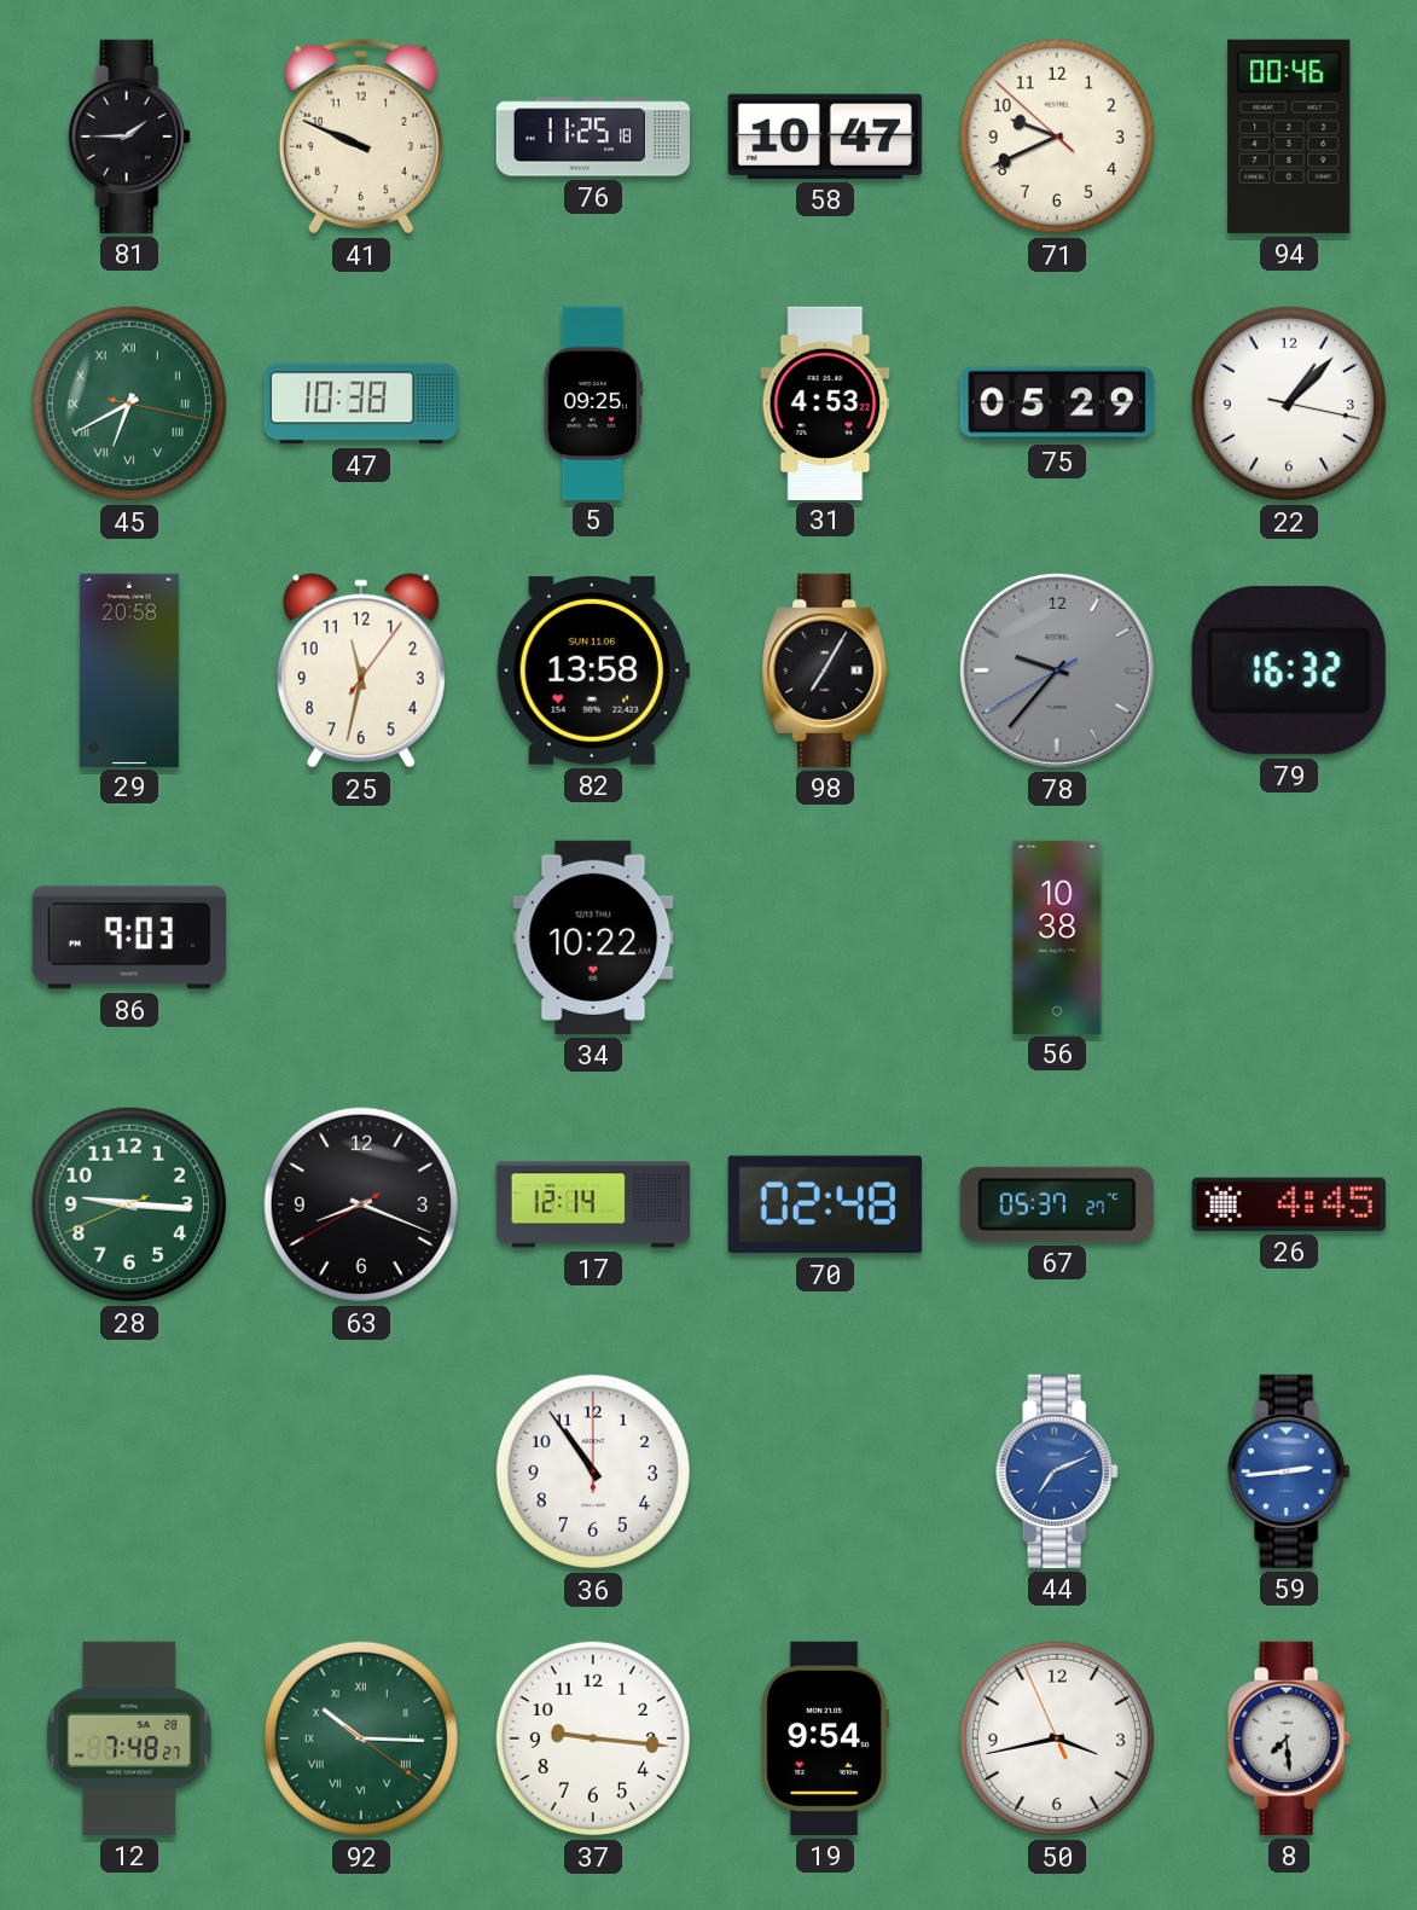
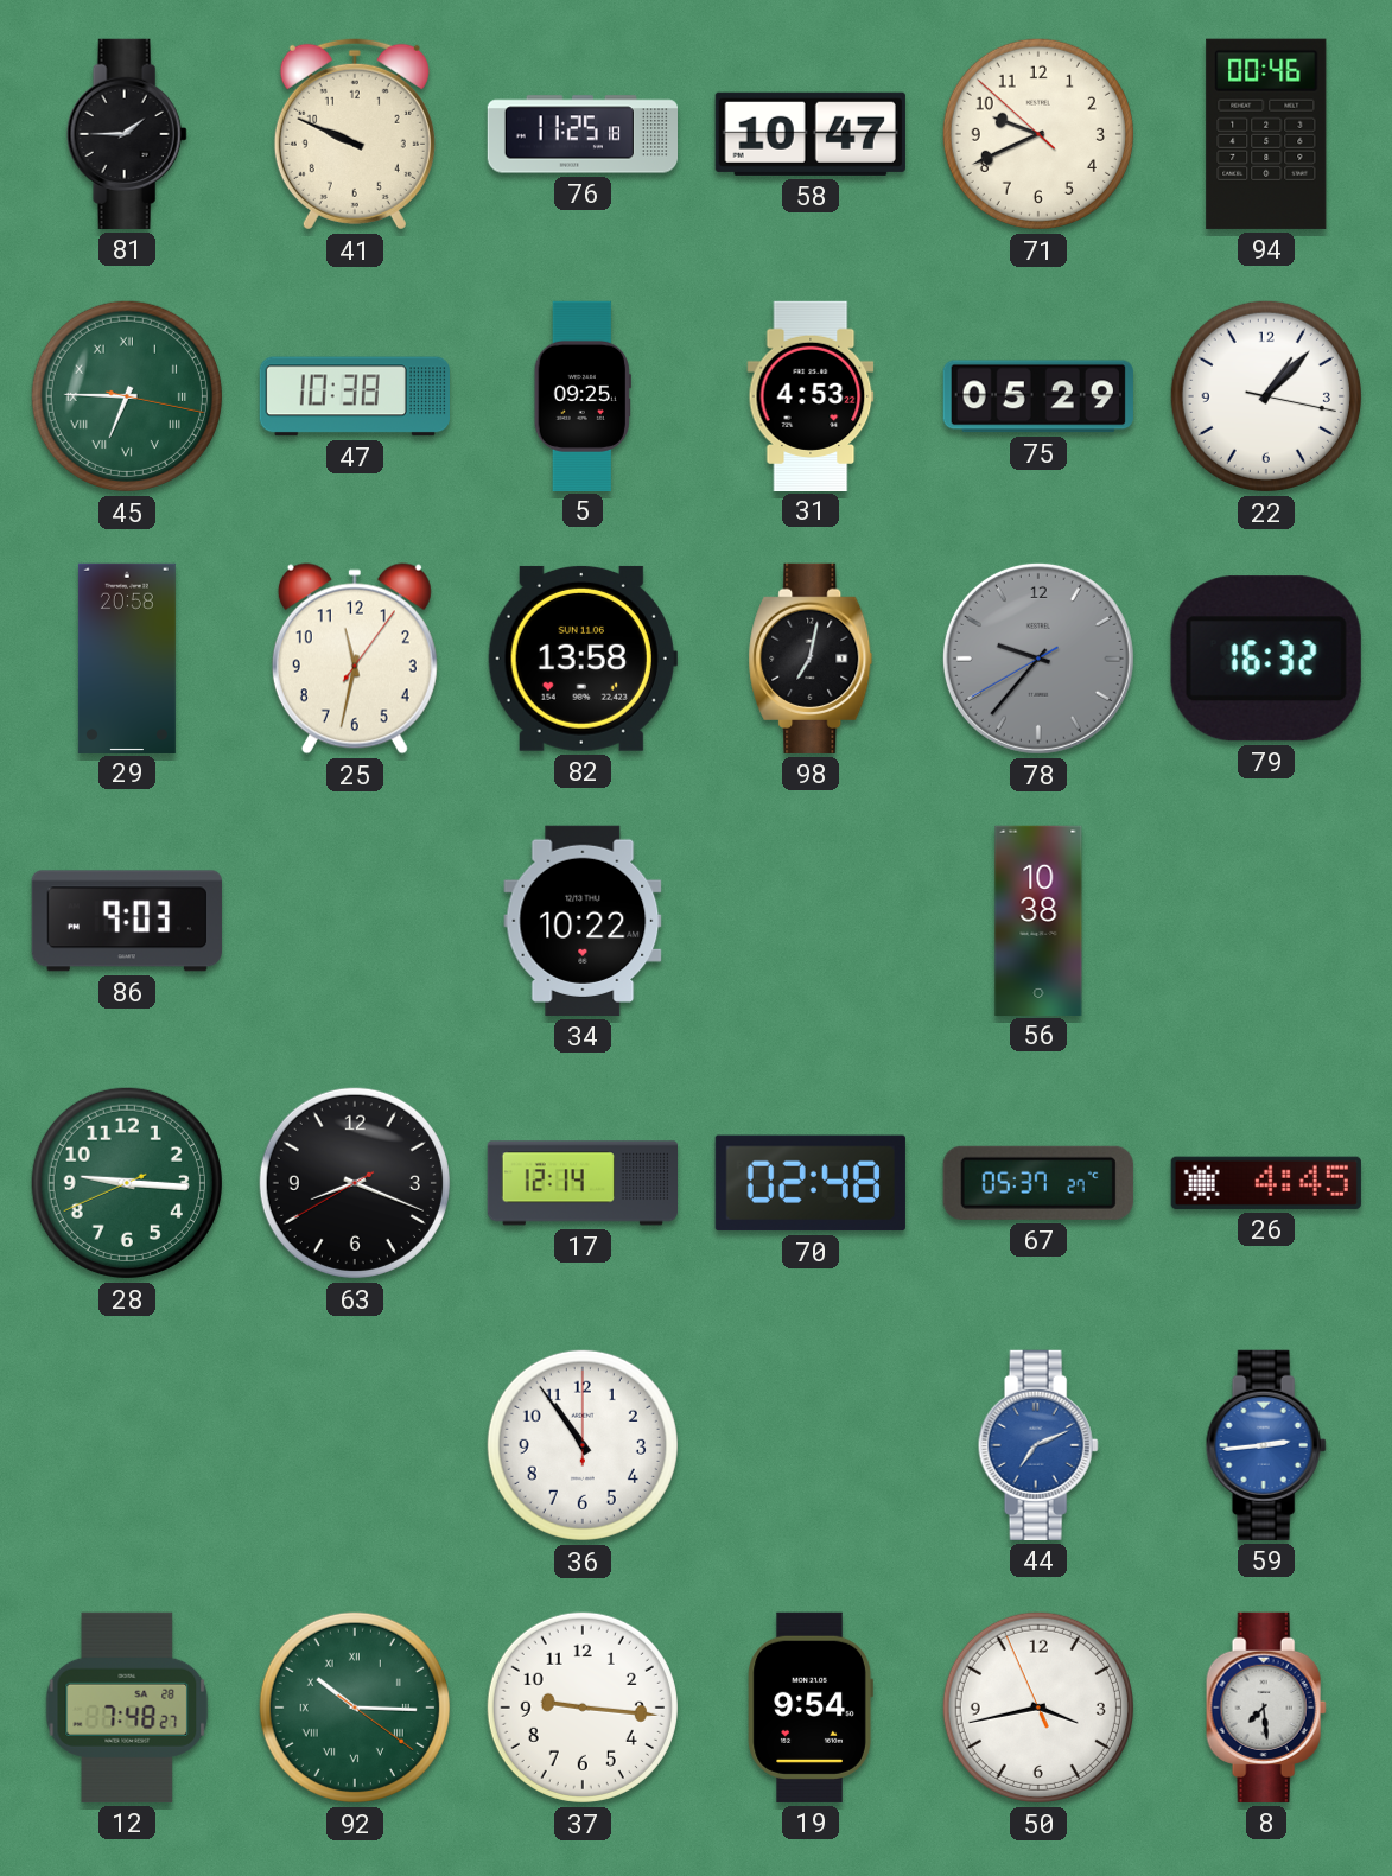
45: 6:40 -> 6:45 (127, 396)
98: 7:05 -> 7:02 (811, 659)
